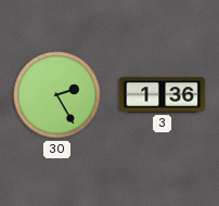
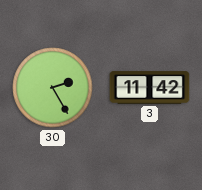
3: 1:36 -> 11:42 (150, 88)
